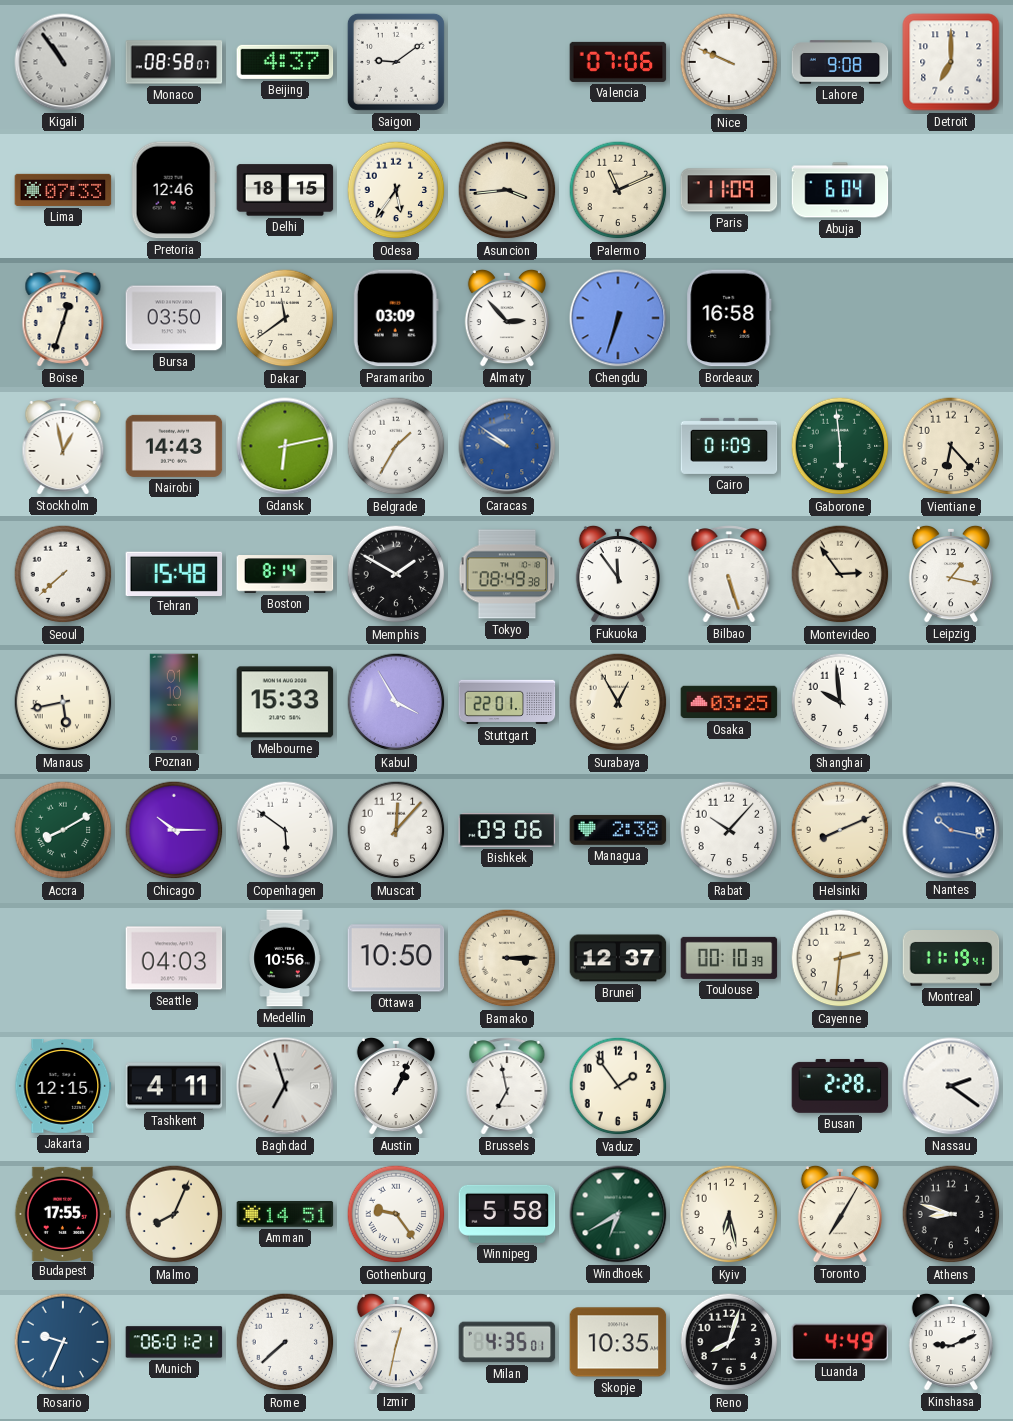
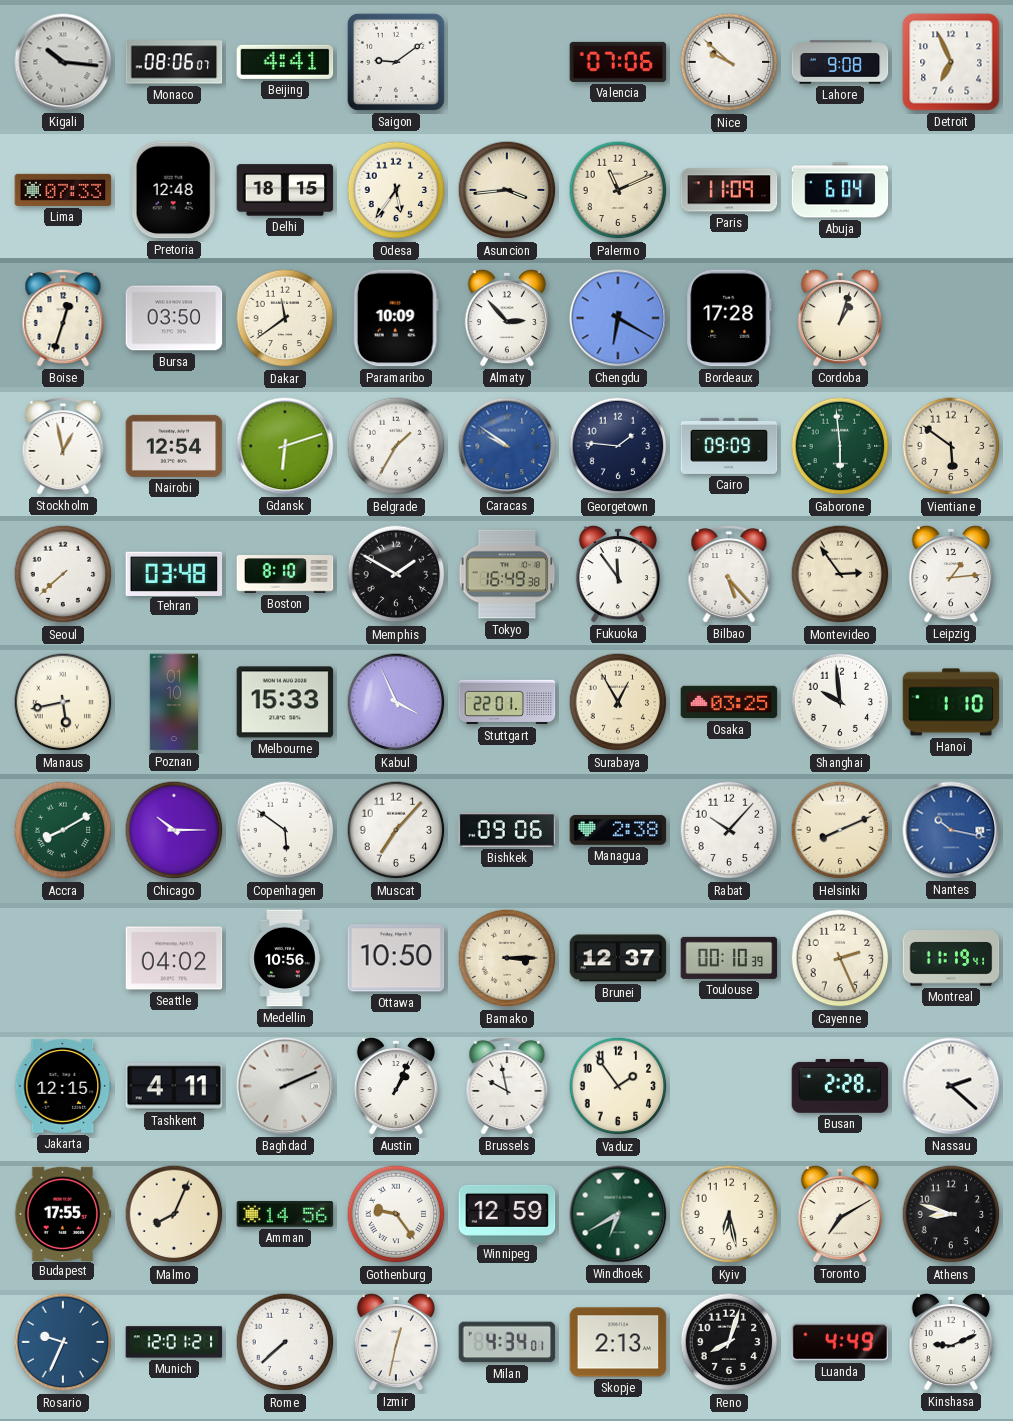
Kigali: 10:54 -> 10:16 (63, 62)
Monaco: 08:58 -> 08:06 (174, 62)
Beijing: 4:37 -> 4:41 (285, 62)
Nice: 9:49 -> 9:52 (729, 62)
Detroit: 7:00 -> 6:56 (951, 62)
Pretoria: 12:46 -> 12:48 (174, 190)
Paramaribo: 03:09 -> 10:09 (396, 318)
Chengdu: 6:33 -> 6:20 (618, 318)
Bordeaux: 16:58 -> 17:28 (729, 318)
Cordoba: none -> 1:03 (840, 318)
Nairobi: 14:43 -> 12:54 (174, 446)
Gdansk: 6:13 -> 6:12 (285, 446)
Georgetown: none -> 1:46 (618, 446)
Cairo: 01:09 -> 09:09 (729, 446)
Vientiane: 6:23 -> 5:51 (951, 446)
Tehran: 15:48 -> 03:48 (174, 573)
Boston: 8:14 -> 8:10 (285, 575)
Tokyo: 08:49 -> 16:49 (507, 574)
Bilbao: 5:27 -> 5:23 (729, 574)
Leipzig: 1:17 -> 1:14 (951, 574)
Kabul: 3:55 -> 3:56 (396, 702)
Hanoi: none -> 1:10 (951, 702)
Muscat: 12:07 -> 7:07 (396, 830)
Seattle: 04:03 -> 04:02 (174, 958)
Cayenne: 2:31 -> 2:26 (840, 958)
Baghdad: 6:57 -> 2:11 (285, 1086)
Brussels: 6:58 -> 9:58 (507, 1086)
Nassau: 2:21 -> 2:22 (951, 1086)
Amman: 14:51 -> 14:56 (285, 1215)
Winnipeg: 5:58 -> 12:59 (507, 1214)
Toronto: 7:05 -> 7:10 (840, 1214)
Munich: 06:01 -> 12:01 (174, 1342)
Milan: 4:35 -> 4:34 (507, 1342)
Skopje: 10:35 -> 2:13 (618, 1342)
